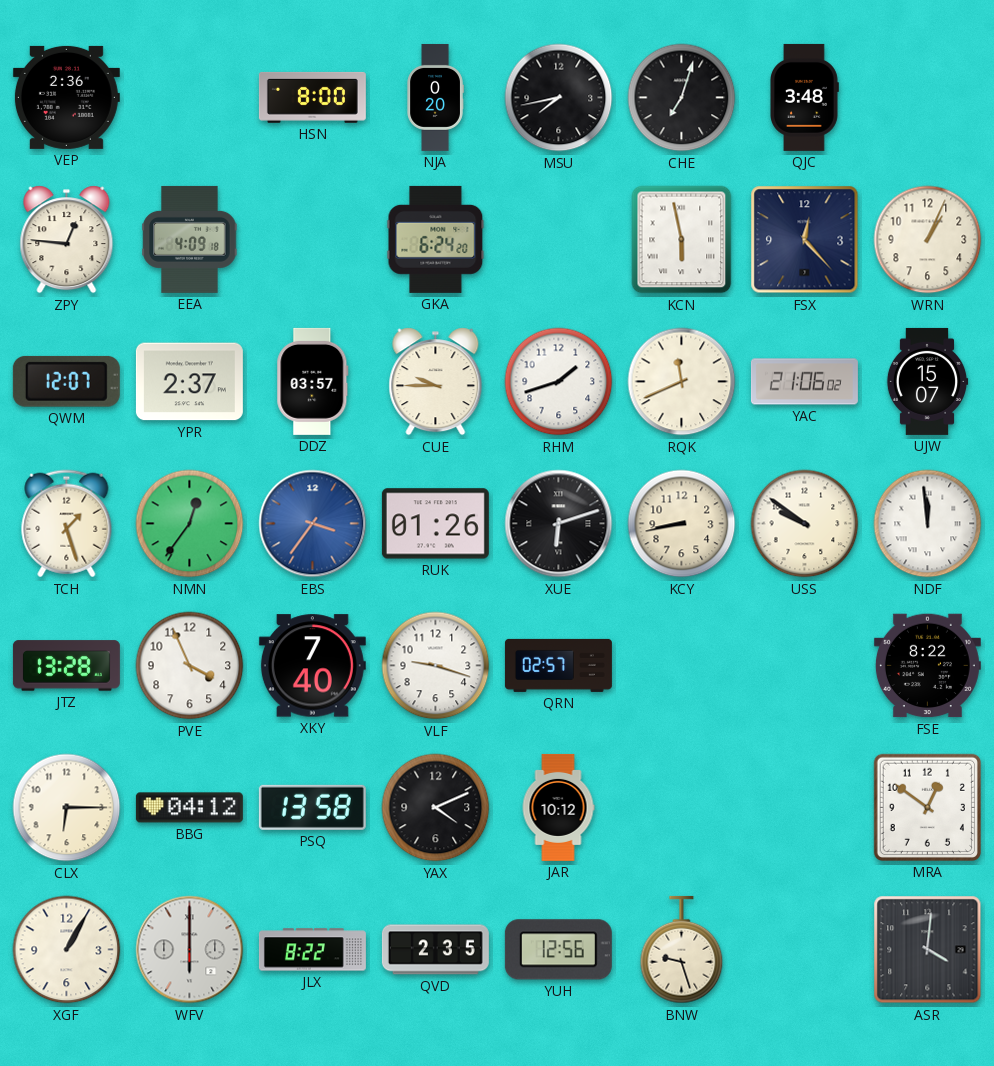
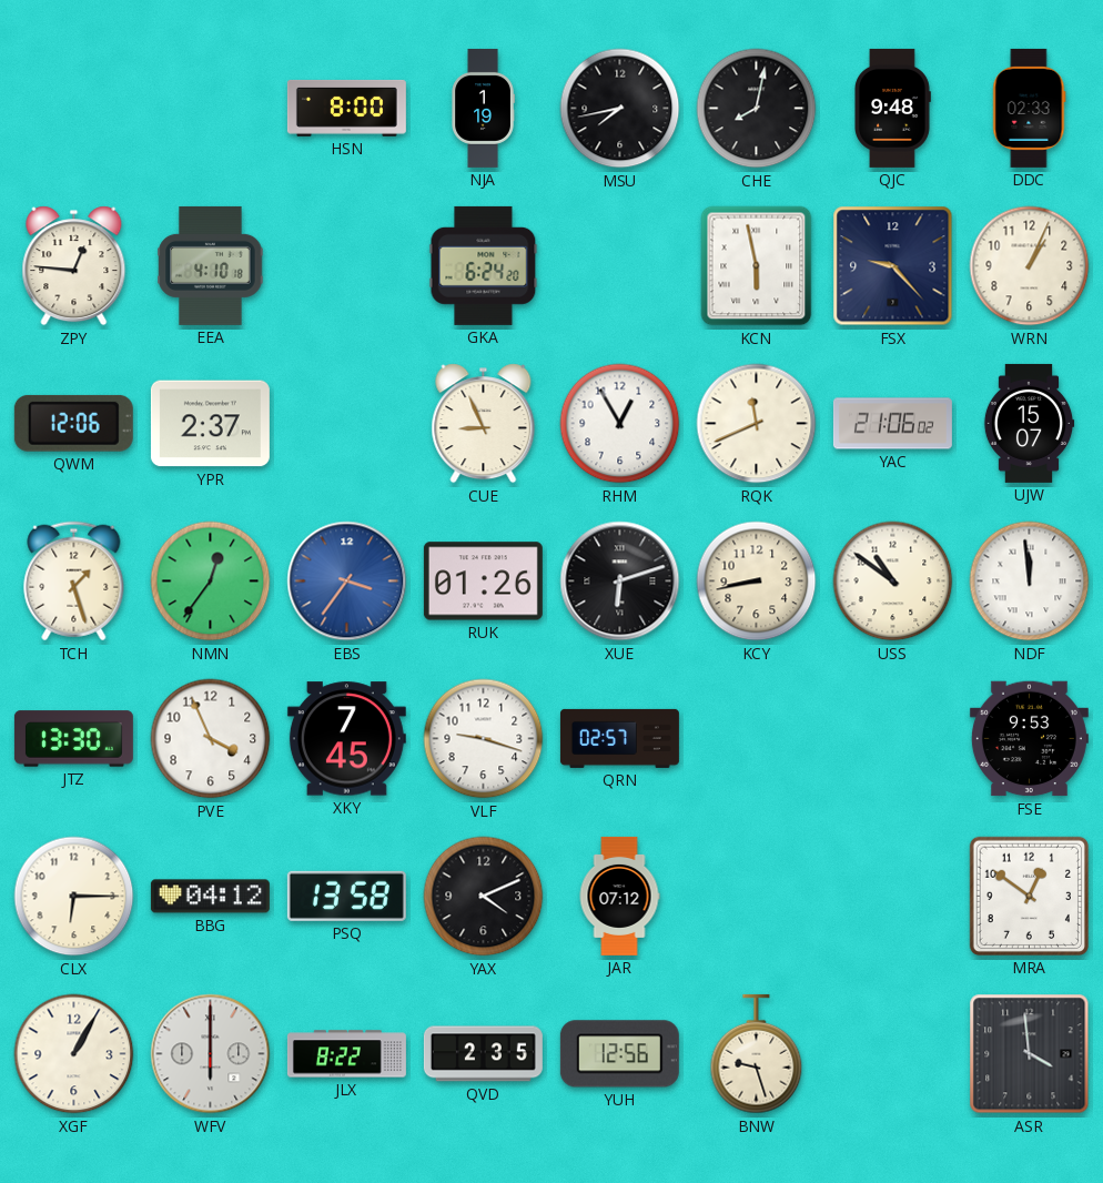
VEP: 2:36 -> none (66, 97)
NJA: 0:20 -> 1:19 (483, 108)
CHE: 7:03 -> 8:02 (757, 109)
QJC: 3:48 -> 9:48 (892, 108)
DDC: none -> 02:33 (1030, 108)
EEA: 4:09 -> 4:10 (211, 265)
FSX: 12:23 -> 9:23 (893, 266)
QWM: 12:07 -> 12:06 (73, 423)
DDZ: 03:57 -> none (313, 381)
CUE: 9:45 -> 8:56 (484, 424)
RHM: 1:42 -> 12:55 (620, 424)
USS: 9:51 -> 10:51 (893, 582)
JTZ: 13:28 -> 13:30 (73, 739)
XKY: 7:40 -> 7:45 (346, 739)
FSE: 8:22 -> 9:53 (1029, 739)
JAR: 10:12 -> 07:12 (619, 896)
ASR: 4:01 -> 3:59 (1030, 1054)
